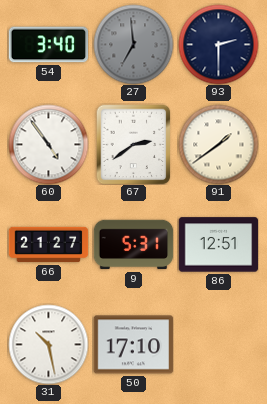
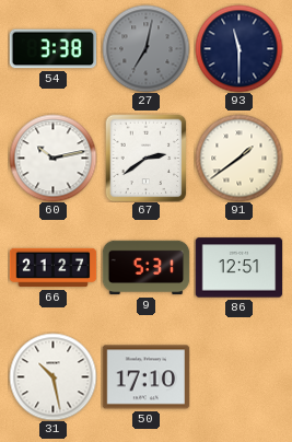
54: 3:40 -> 3:38 (52, 49)
27: 6:59 -> 7:02 (145, 48)
93: 2:30 -> 11:30 (238, 48)
60: 4:54 -> 10:13 (52, 158)
